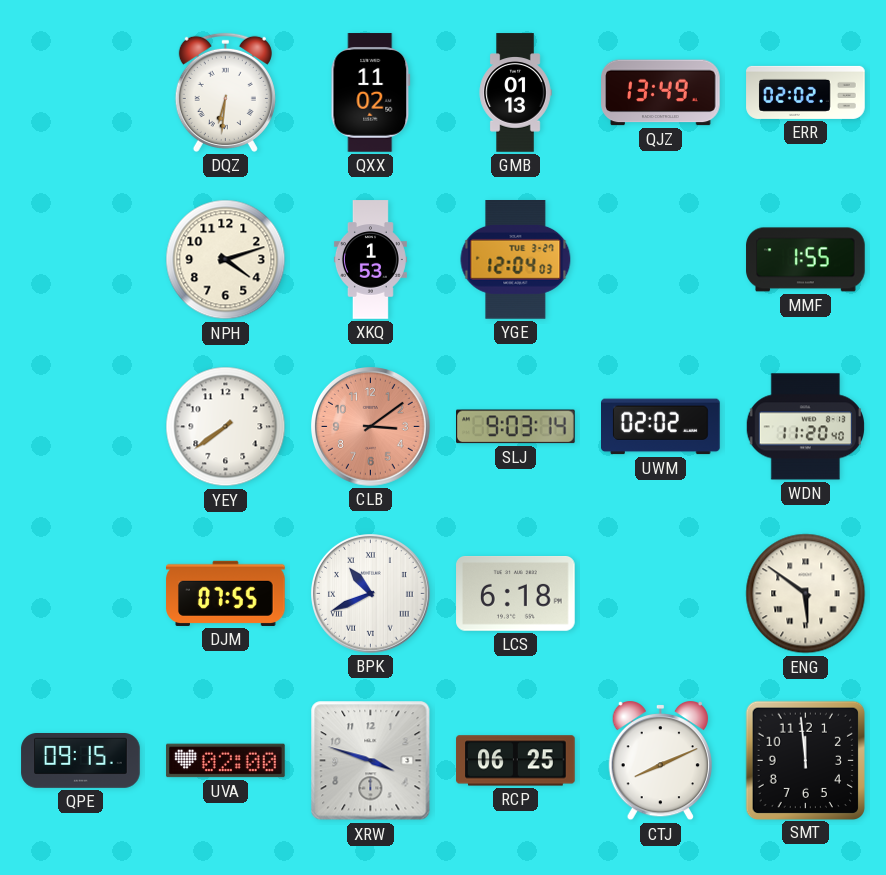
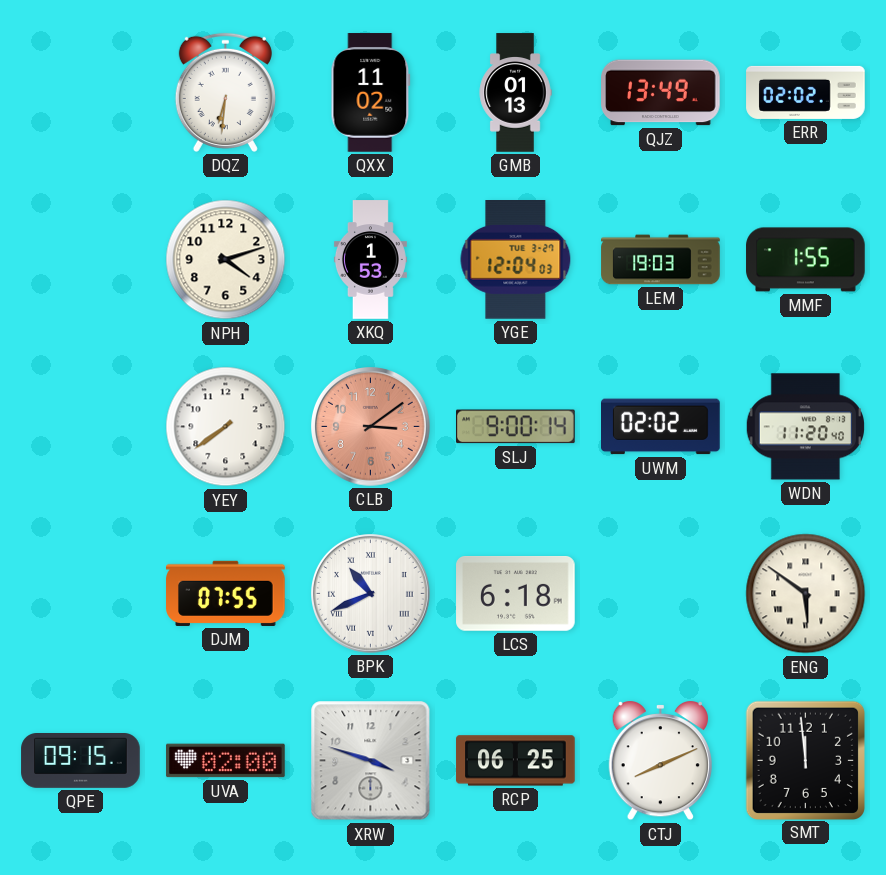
LEM: none -> 19:03 (661, 260)
SLJ: 9:03 -> 9:00 (516, 427)
